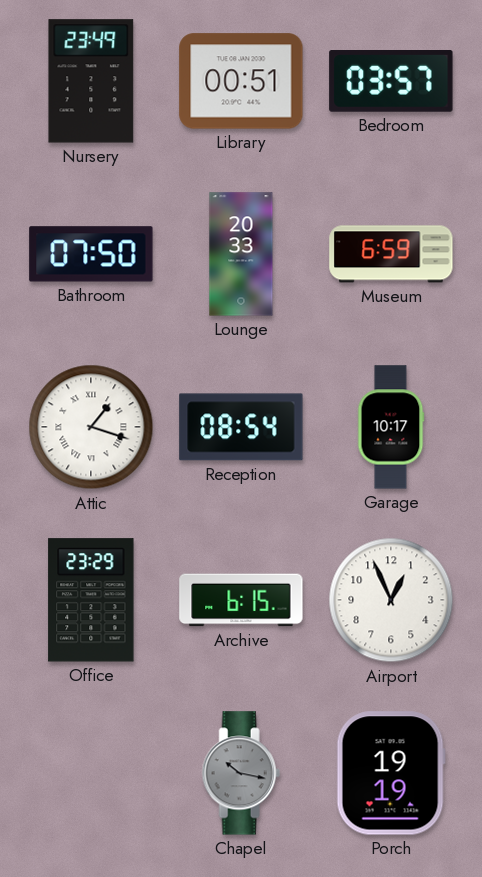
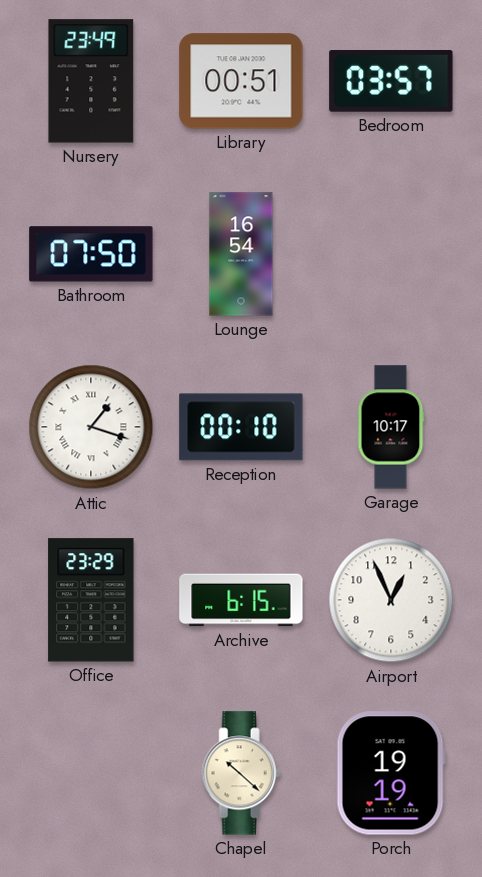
Lounge: 20:33 -> 16:54 (241, 254)
Museum: 6:59 -> none (391, 254)
Reception: 08:54 -> 00:10 (241, 427)
Chapel: 10:17 -> 10:22 (241, 773)
Chapel dial: grey -> cream (241, 773)
